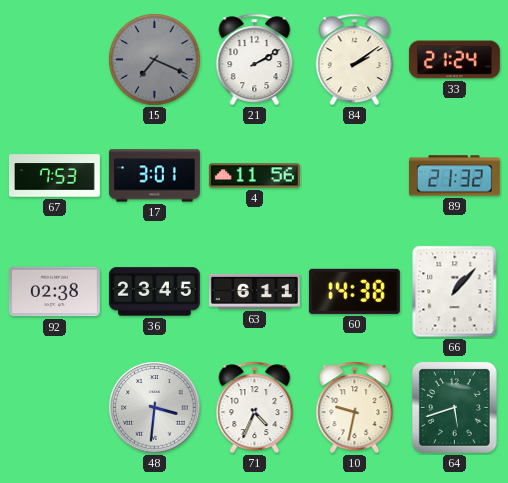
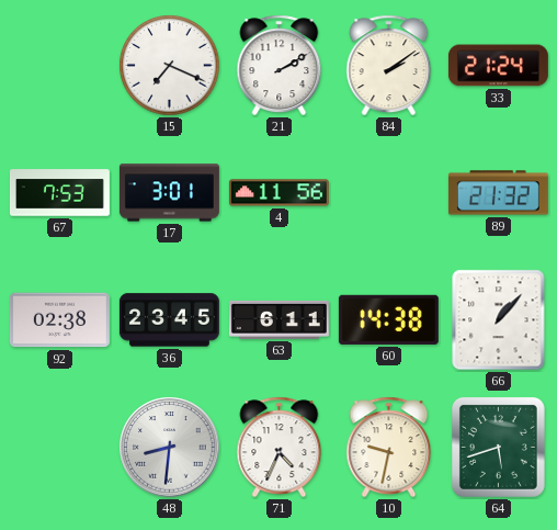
15 dial: grey -> white (170, 66)
48: 3:31 -> 8:31 (170, 448)
